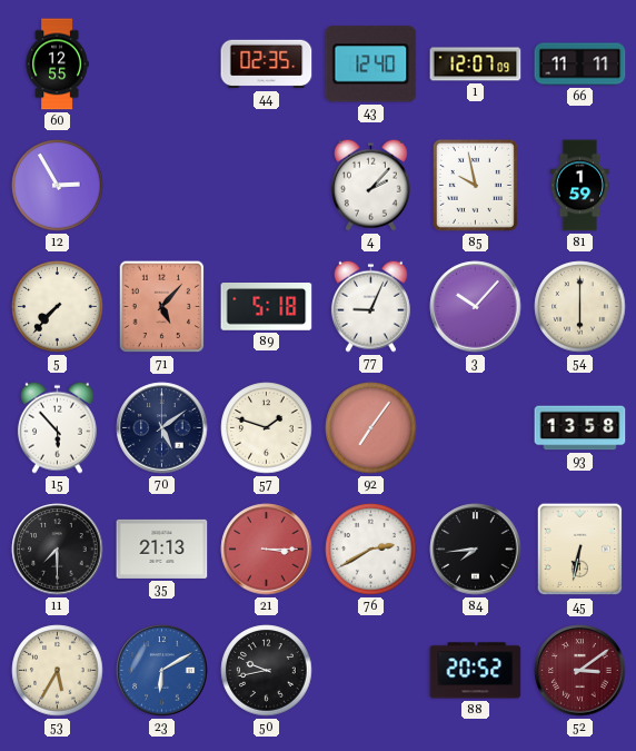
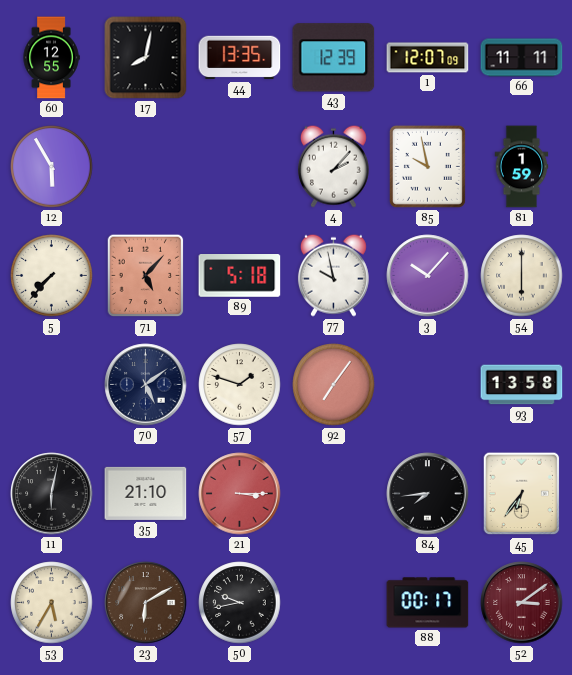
17: none -> 8:02 (146, 58)
44: 02:35 -> 13:35 (240, 58)
43: 12:40 -> 12:39 (334, 58)
12: 2:55 -> 5:55 (52, 167)
77: 9:04 -> 9:58 (333, 275)
15: 5:53 -> none (57, 427)
11: 7:30 -> 6:02 (52, 494)
35: 21:13 -> 21:10 (146, 493)
76: 2:40 -> none (371, 550)
45: 6:32 -> 6:36 (522, 494)
23 dial: blue -> brown (146, 603)
88: 20:52 -> 00:17 (428, 603)
